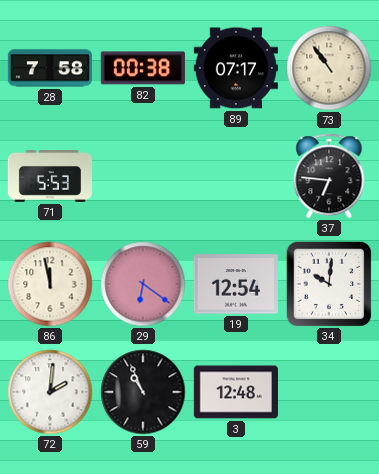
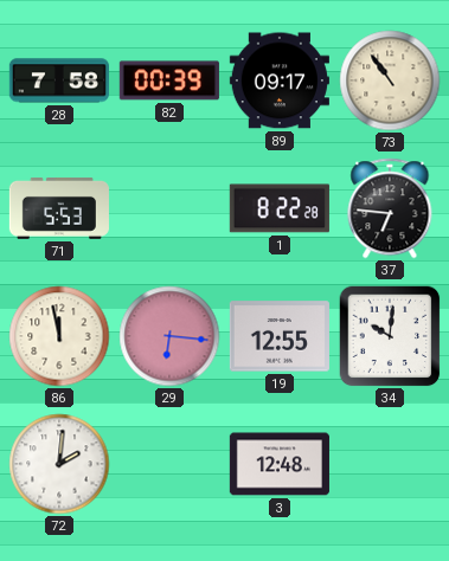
82: 00:38 -> 00:39 (169, 80)
89: 07:17 -> 09:17 (280, 80)
1: none -> 8:22 (280, 208)
29: 6:21 -> 6:16 (169, 336)
19: 12:54 -> 12:55 (280, 336)
59: 10:56 -> none (143, 392)
